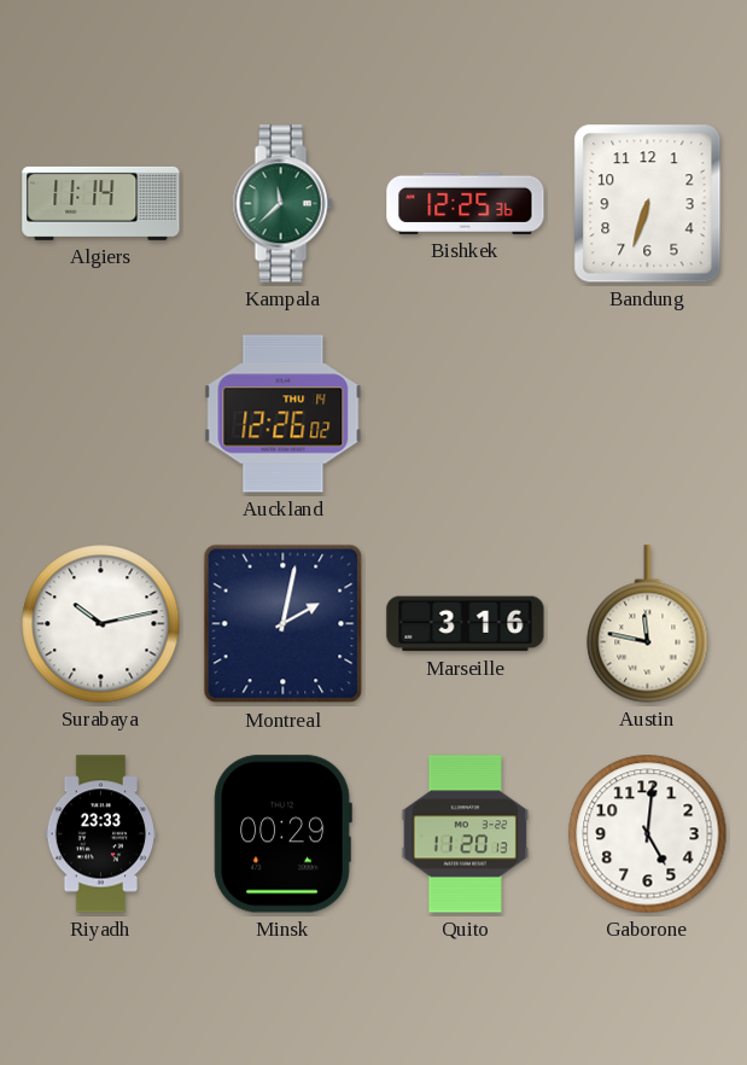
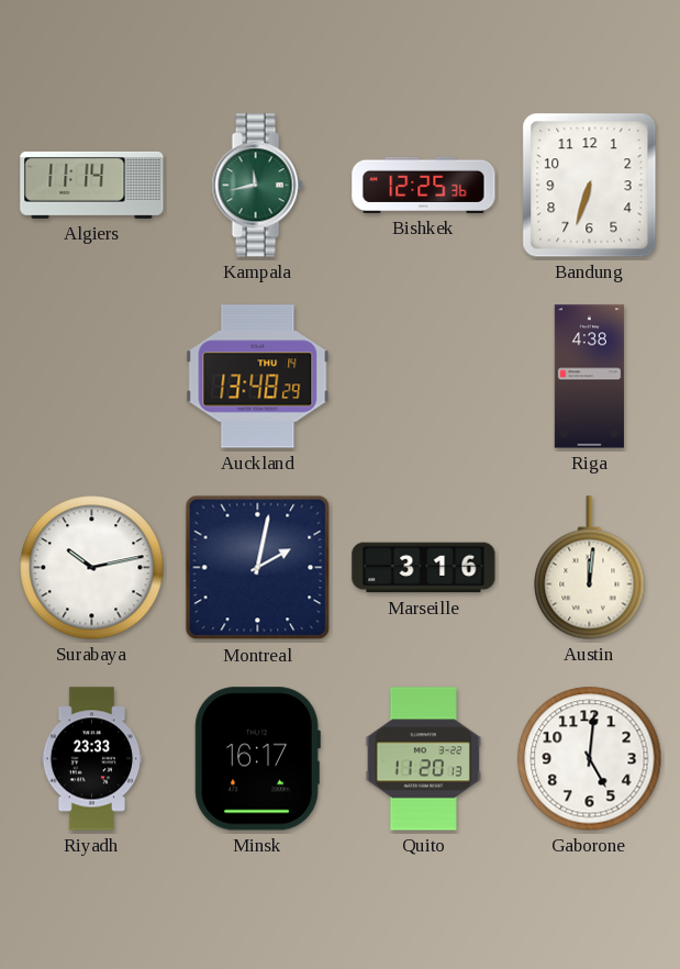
Kampala: 11:38 -> 11:43 (257, 186)
Auckland: 12:26 -> 13:48 (258, 377)
Riga: none -> 4:38 (589, 377)
Austin: 11:47 -> 12:01 (590, 568)
Minsk: 00:29 -> 16:17 (257, 759)
